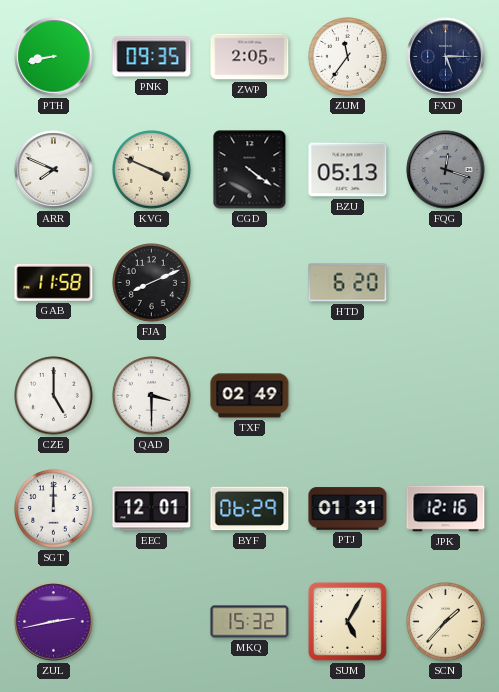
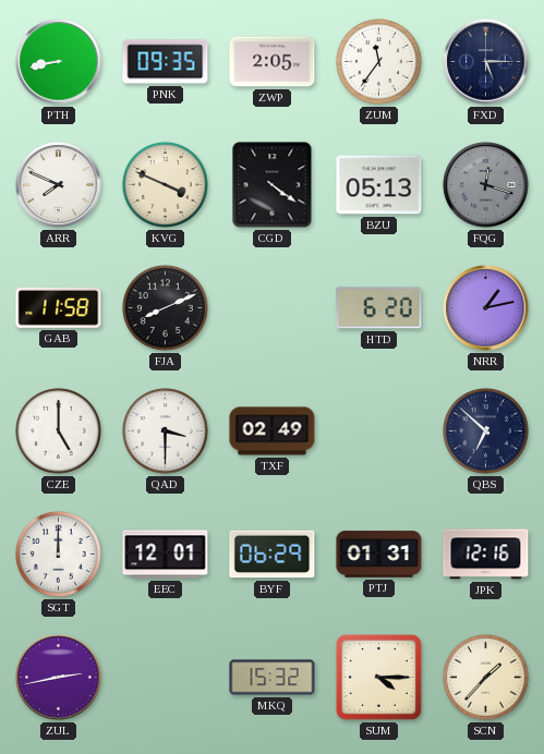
NRR: none -> 1:13 (486, 308)
QBS: none -> 6:52 (486, 431)
SUM: 5:05 -> 4:15 (378, 677)
